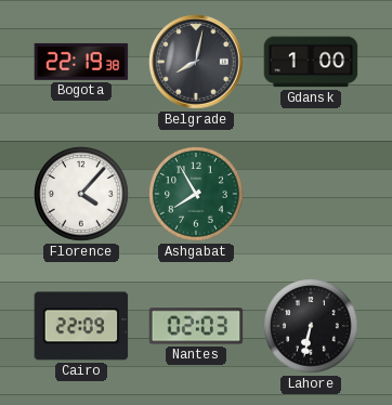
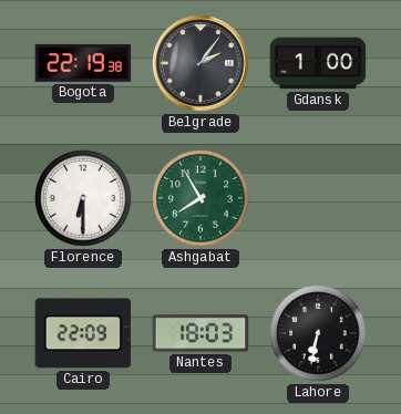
Belgrade: 8:02 -> 2:06 (200, 63)
Florence: 4:07 -> 6:30 (84, 199)
Nantes: 02:03 -> 18:03 (200, 333)
